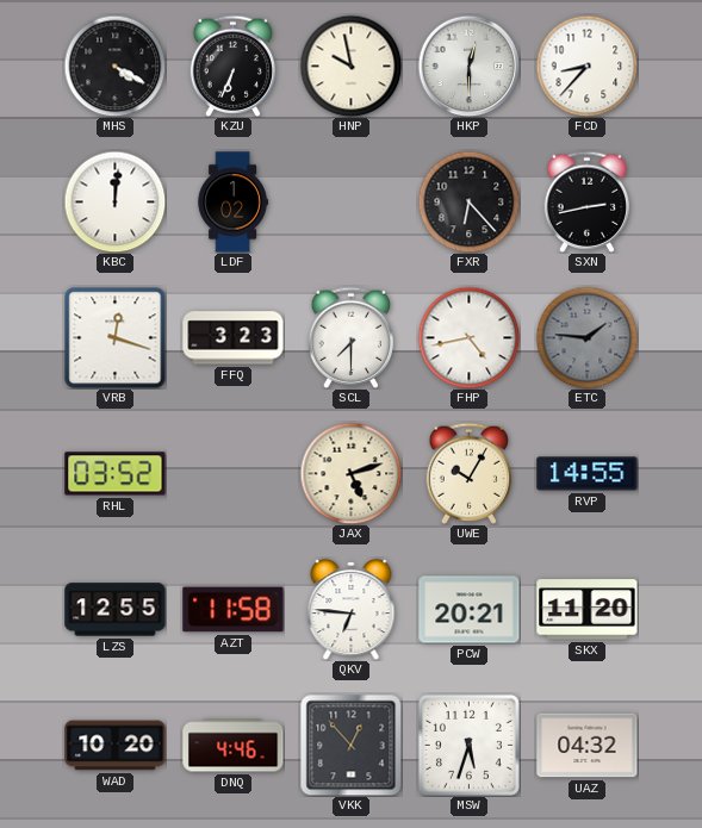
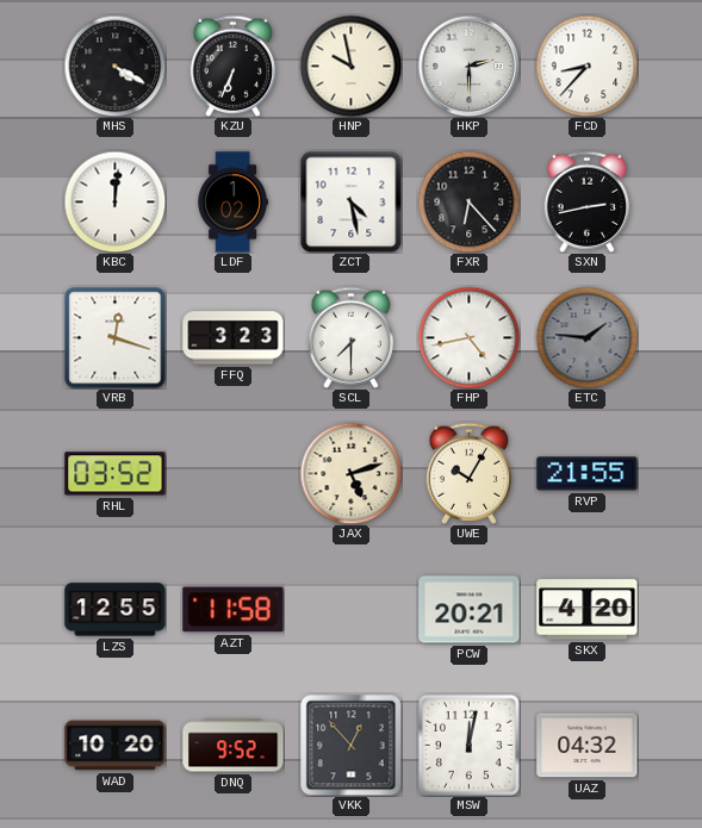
HKP: 12:30 -> 2:30 (468, 66)
ZCT: none -> 4:28 (350, 201)
RVP: 14:55 -> 21:55 (588, 474)
QKV: 6:46 -> none (352, 609)
SKX: 11:20 -> 4:20 (588, 610)
DNQ: 4:46 -> 9:52 (234, 746)
MSW: 5:33 -> 12:02 (468, 745)
